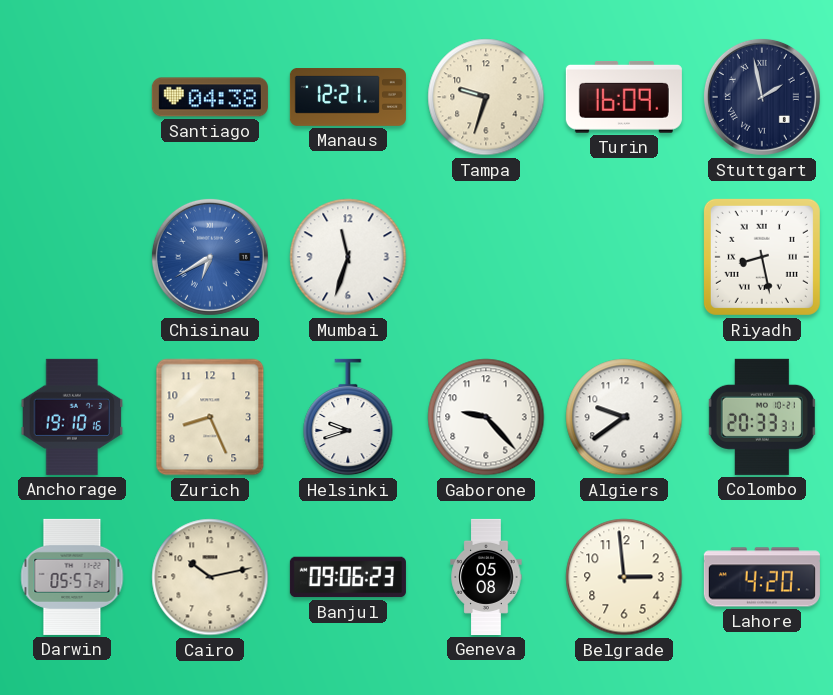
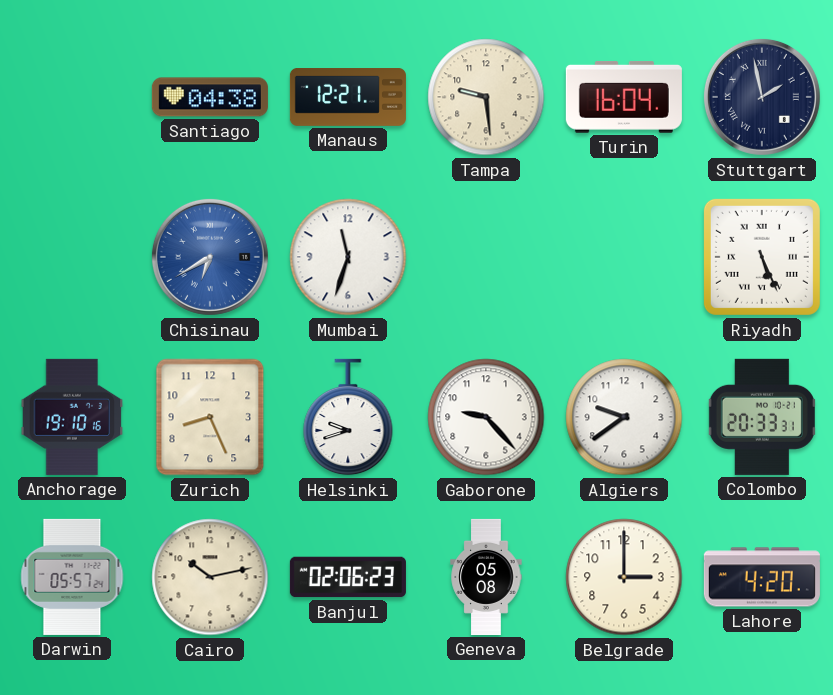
Tampa: 9:33 -> 9:29 (486, 97)
Turin: 16:09 -> 16:04 (624, 98)
Riyadh: 8:28 -> 5:26 (762, 257)
Banjul: 09:06 -> 02:06 (348, 577)
Belgrade: 2:59 -> 3:00 (624, 577)
